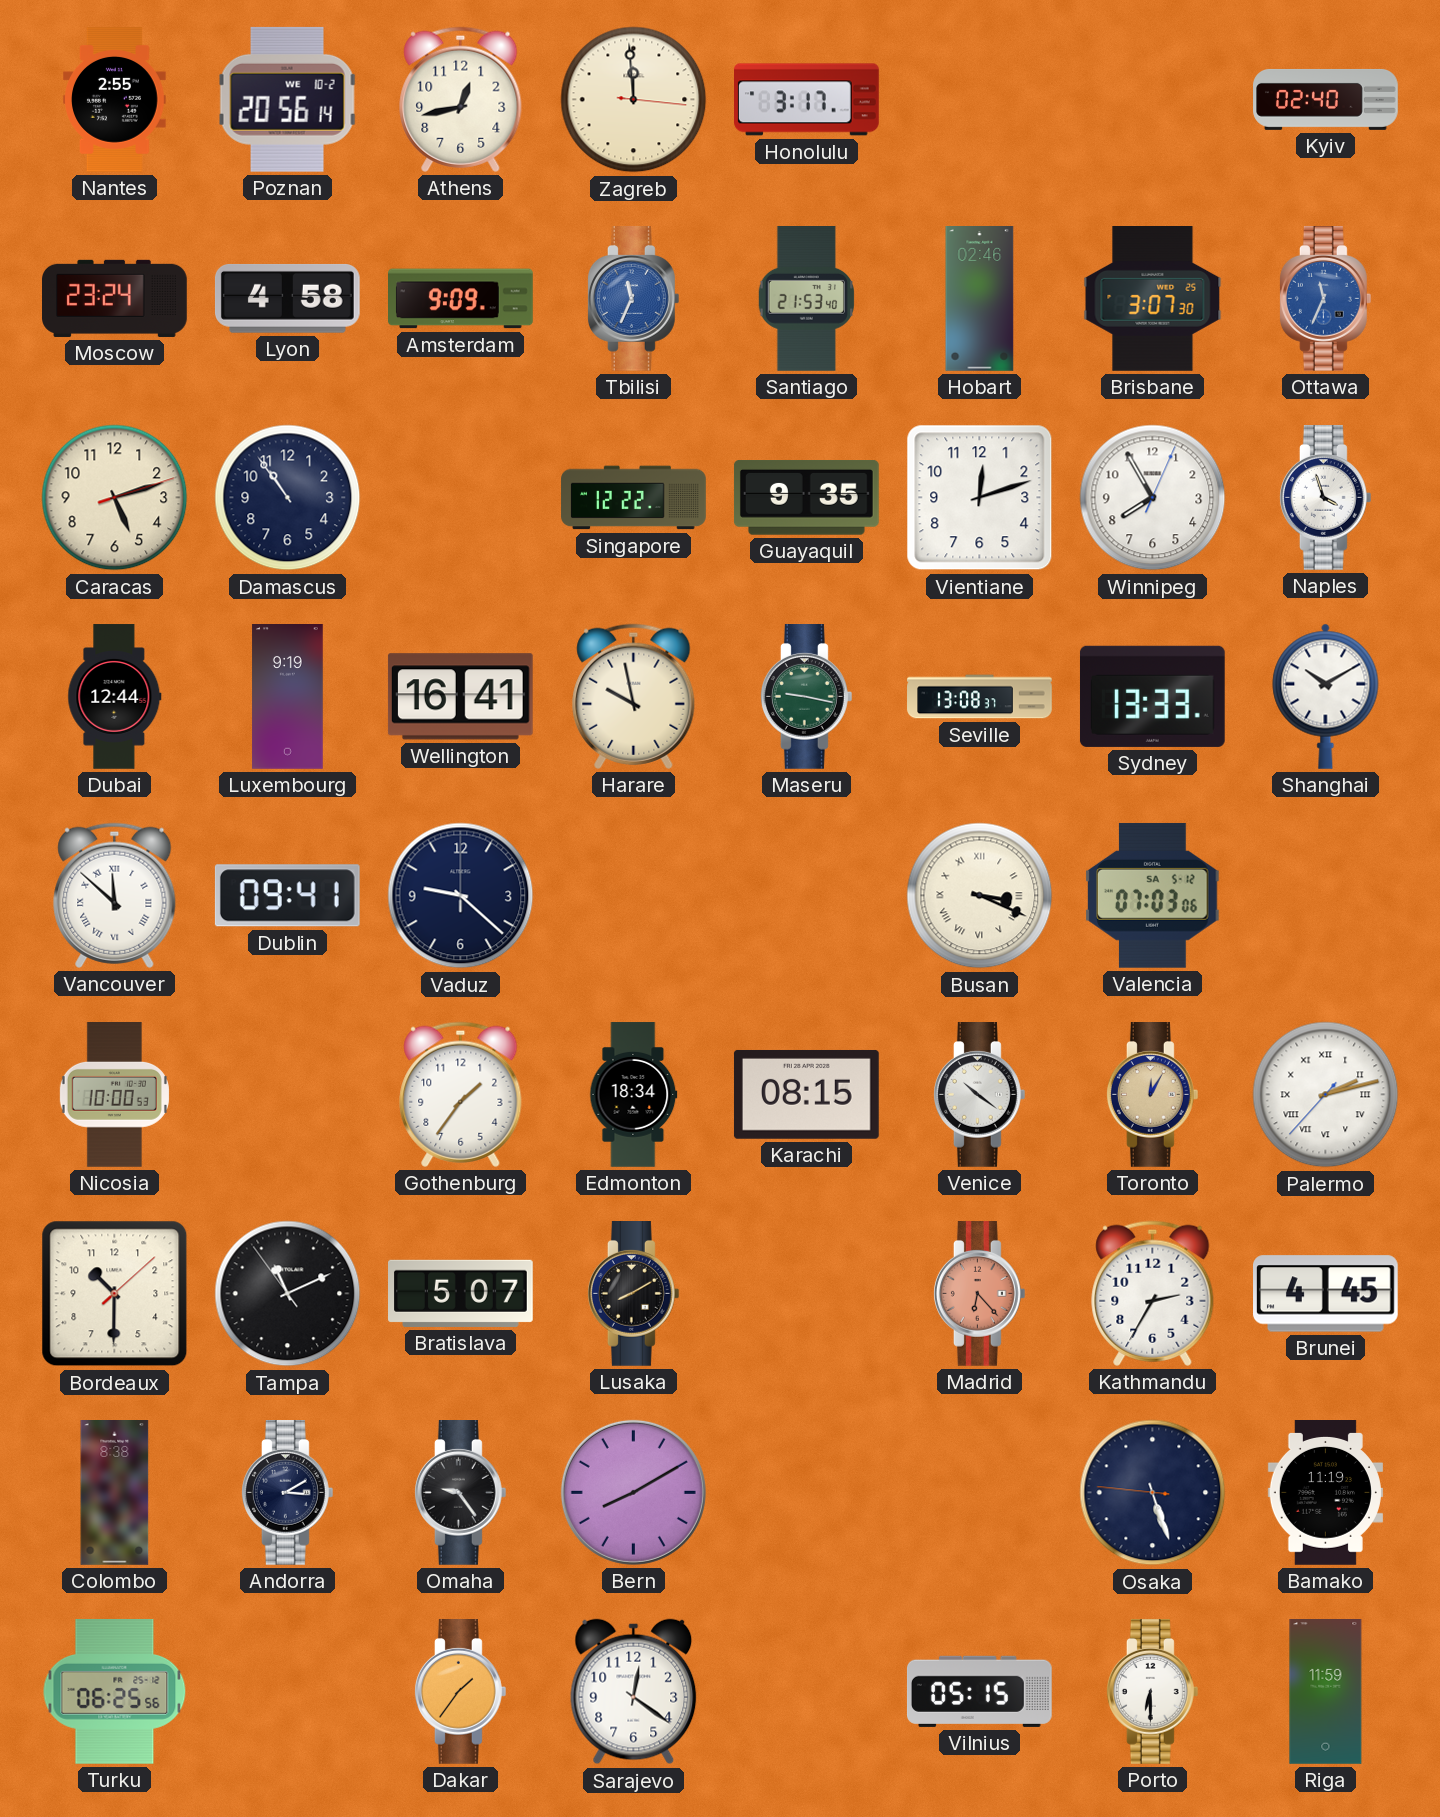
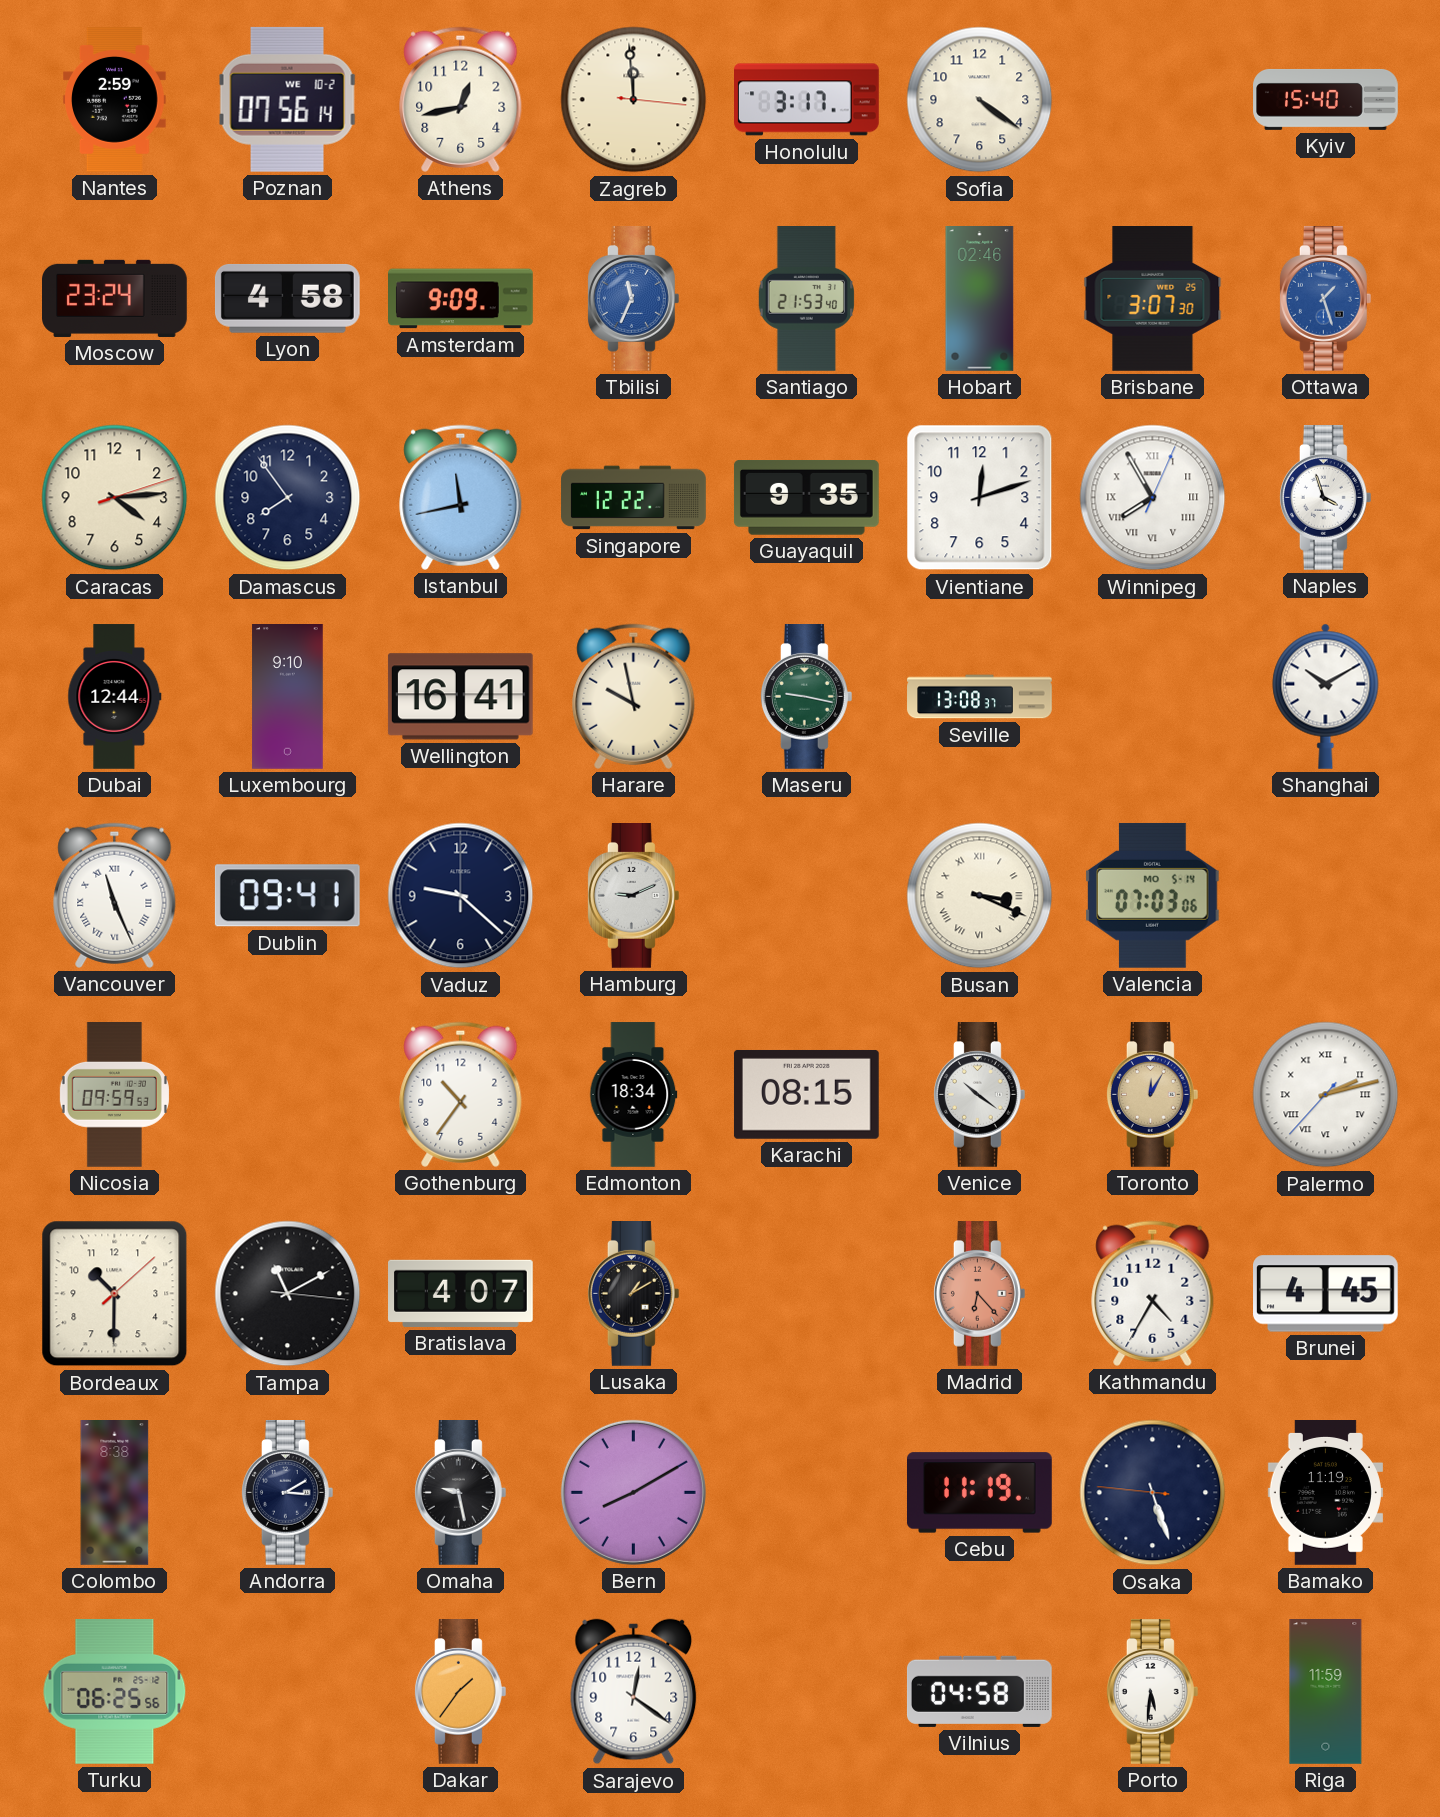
Nantes: 2:55 -> 2:59 (115, 100)
Poznan: 20:56 -> 07:56 (287, 99)
Sofia: none -> 4:21 (980, 100)
Kyiv: 02:40 -> 15:40 (1326, 99)
Ottawa: 11:34 -> 1:27 (1325, 299)
Caracas: 5:12 -> 4:14 (115, 498)
Damascus: 10:54 -> 7:54 (288, 498)
Istanbul: none -> 11:43 (461, 497)
Winnipeg numerals: Arabic -> Roman (1153, 498)
Luxembourg: 9:19 -> 9:10 (288, 697)
Sydney: 13:33 -> none (1152, 696)
Vancouver: 11:52 -> 11:26 (115, 895)
Hamburg: none -> 9:11 (633, 896)
Valencia date: SA 5-12 -> MO 5-14 (1153, 895)
Nicosia: 10:00 -> 09:59 (114, 1095)
Gothenburg: 1:36 -> 10:36 (461, 1094)
Tampa: 11:10:54 -> 11:10:16 (288, 1294)
Bratislava: 5:07 -> 4:07 (461, 1293)
Lusaka: 8:10 -> 1:10 (633, 1294)
Kathmandu: 2:35 -> 4:35 (1153, 1293)
Omaha: 9:24 -> 9:28 (460, 1493)
Cebu: none -> 11:19 (980, 1493)
Vilnius: 05:15 -> 04:58 (979, 1691)
Porto: 6:30 -> 5:31 (1152, 1692)
